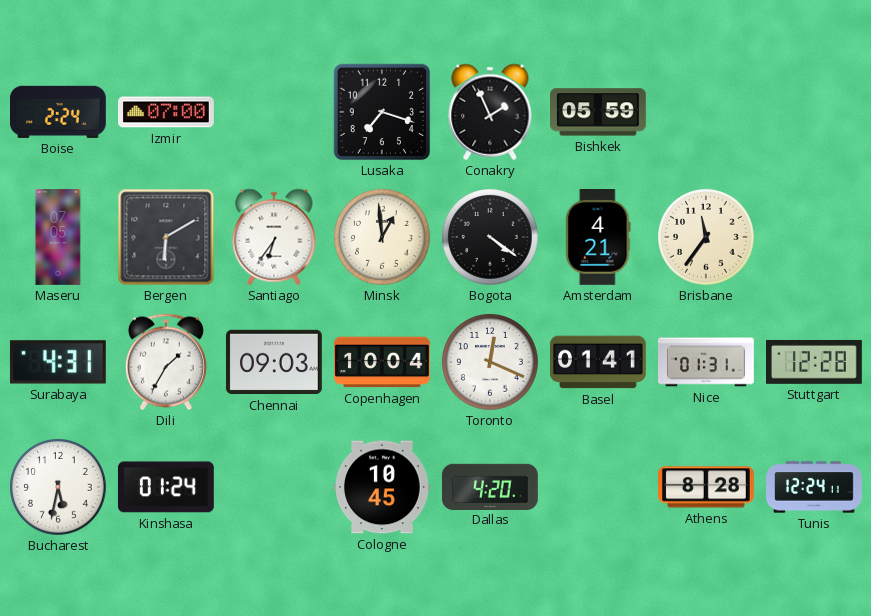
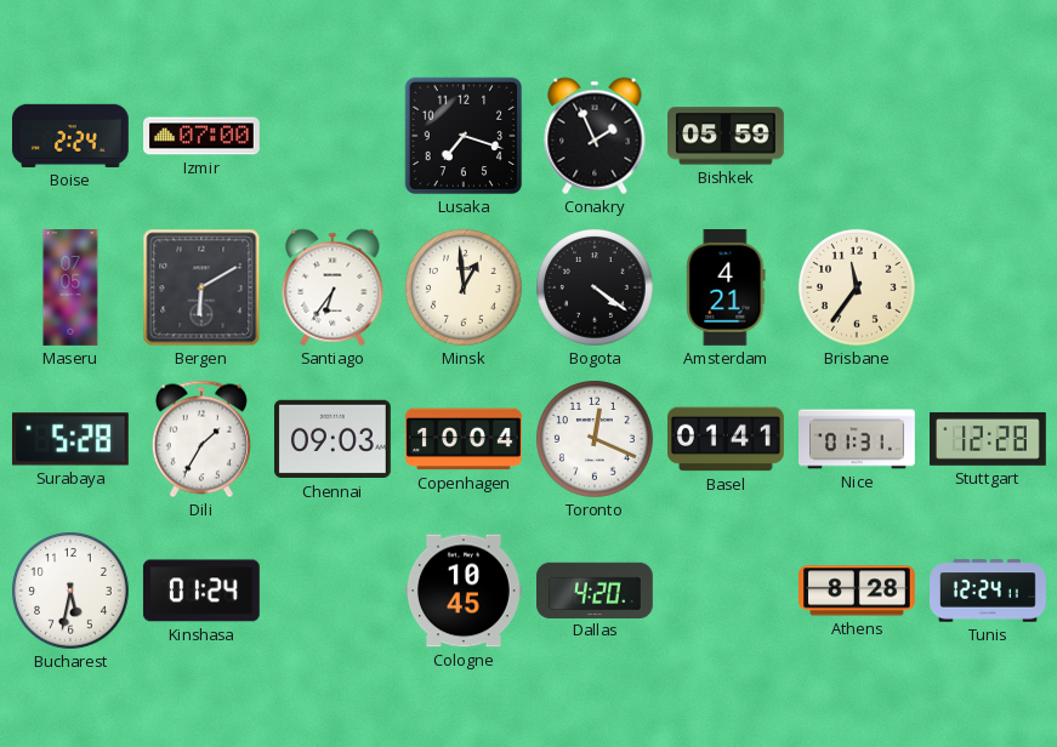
Surabaya: 4:31 -> 5:28 (70, 439)
